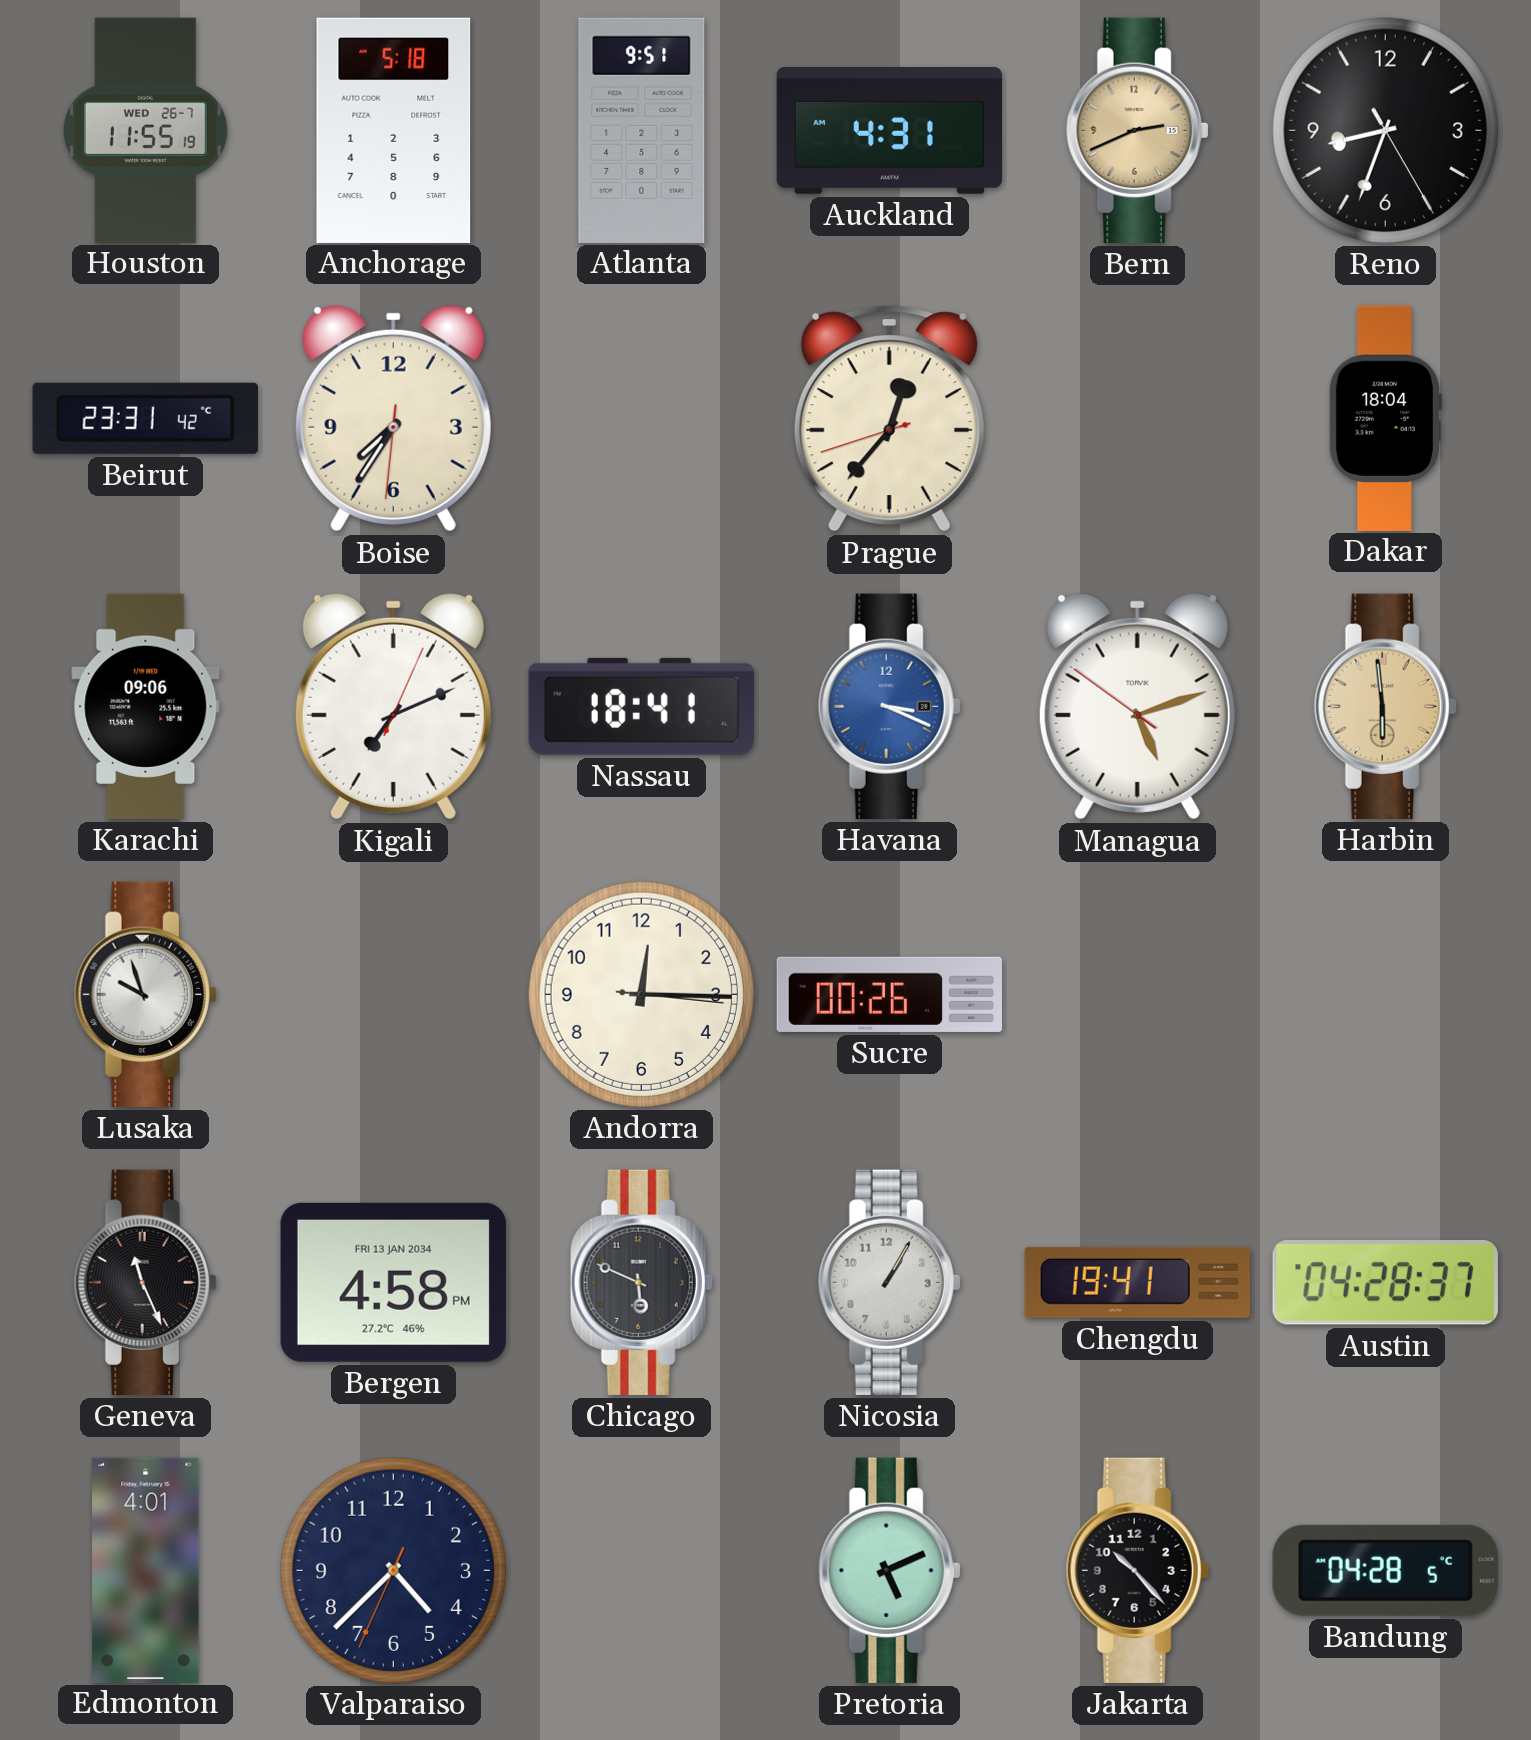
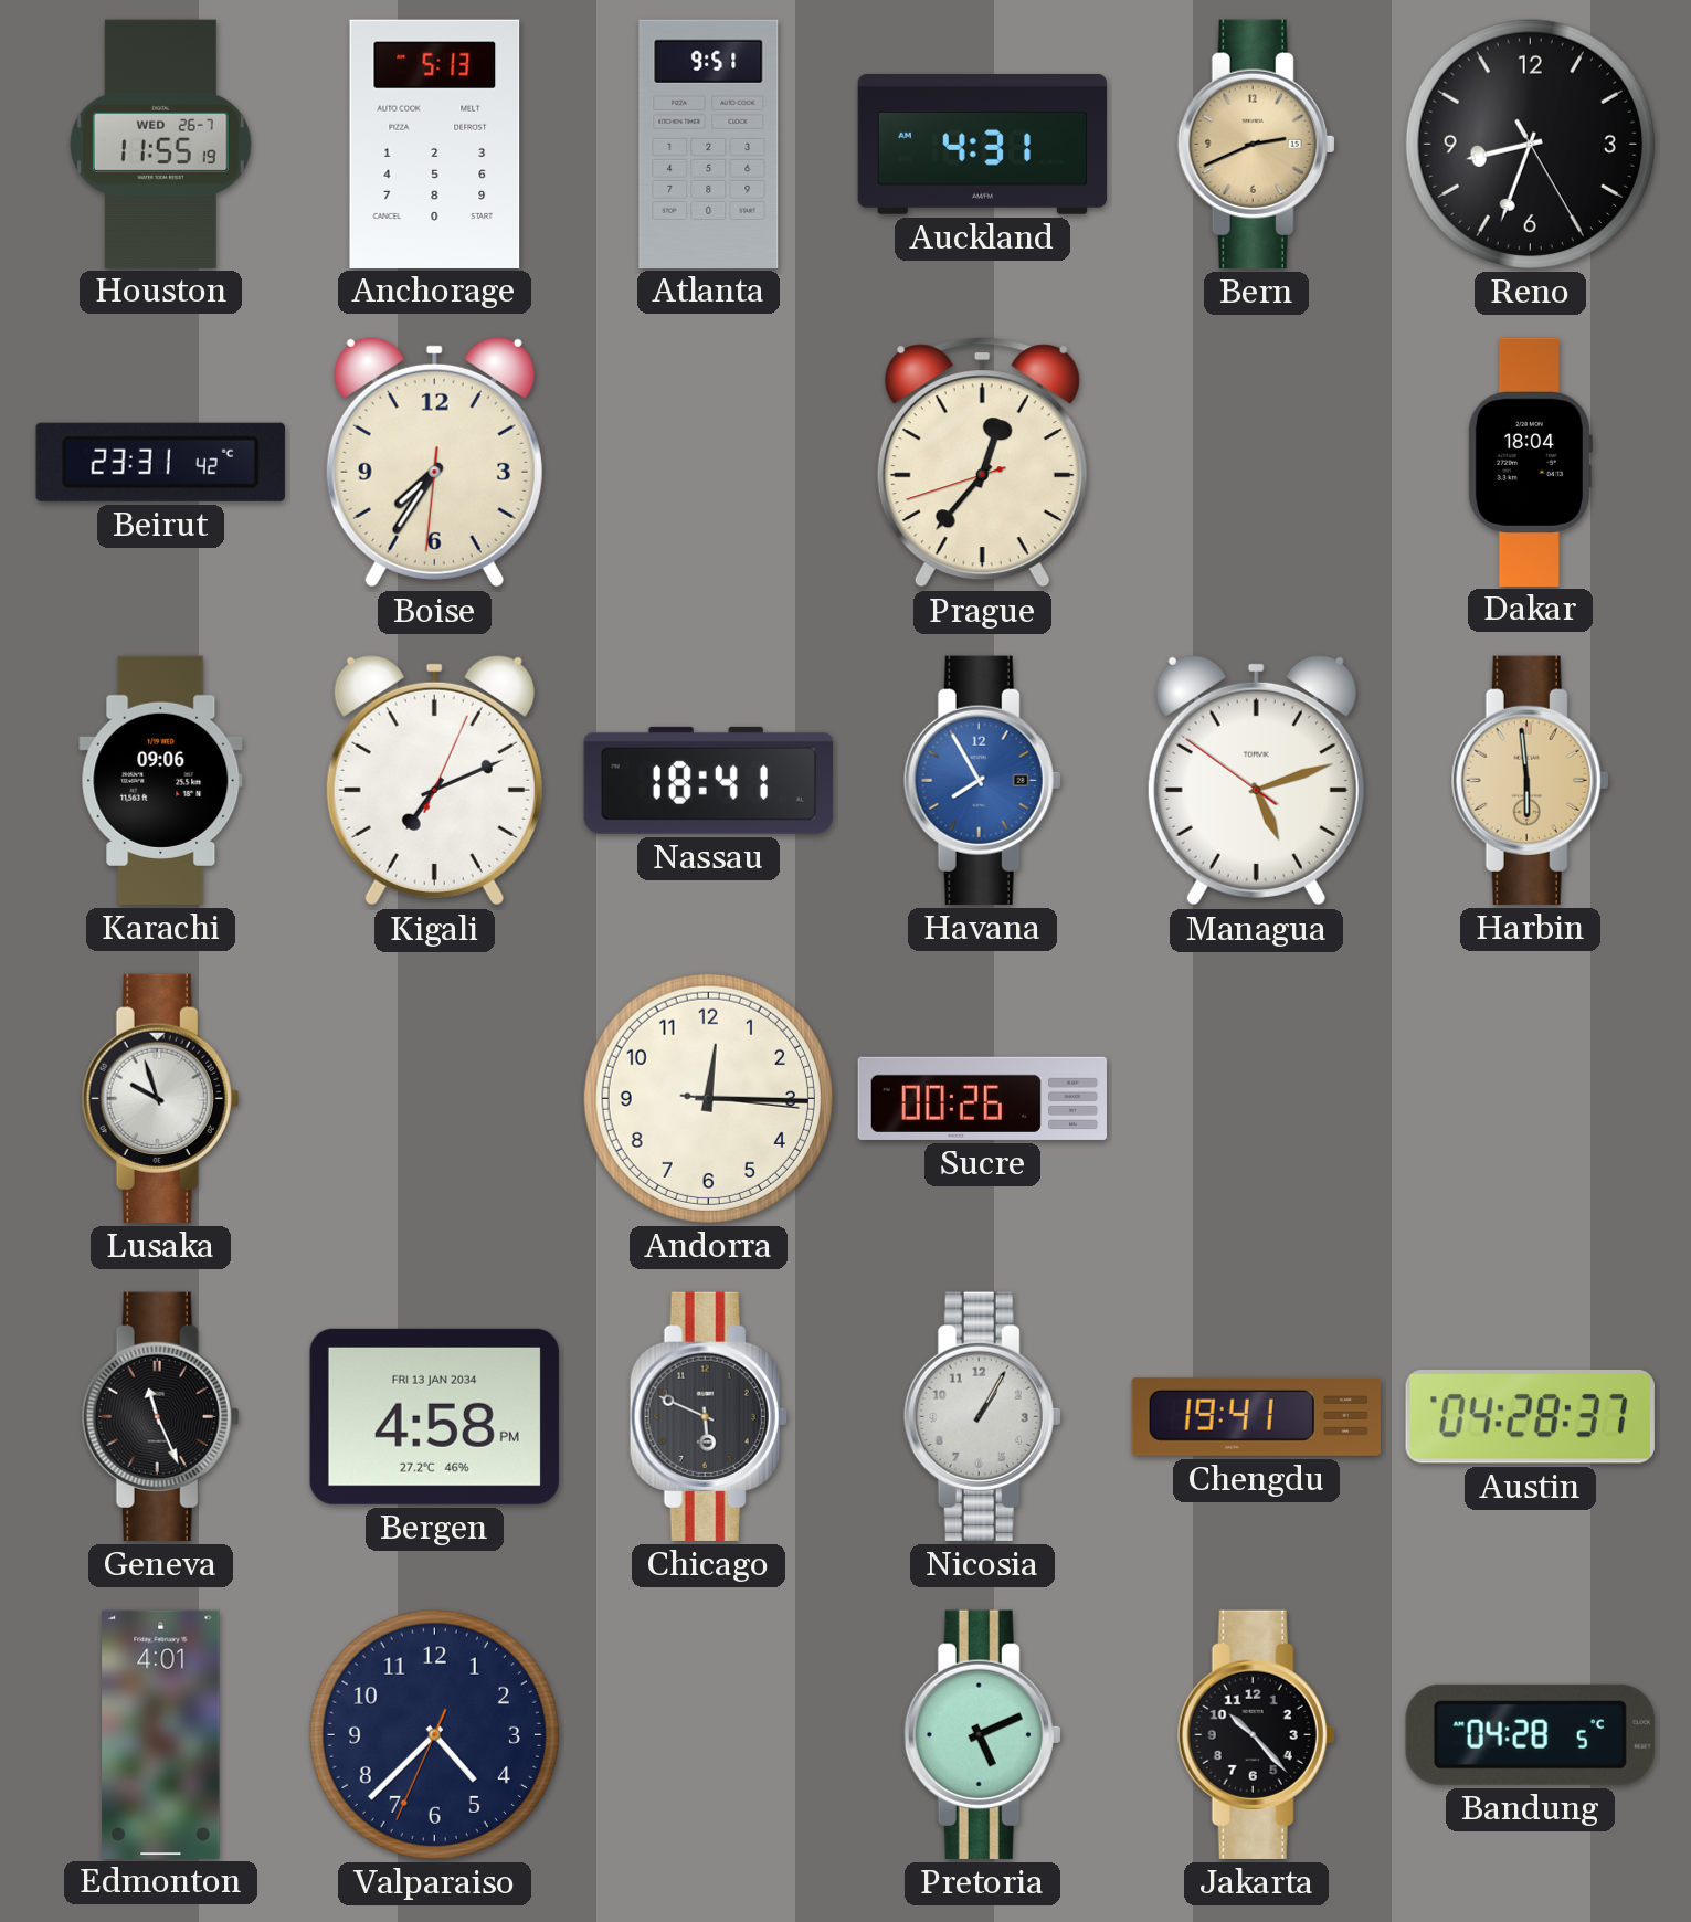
Anchorage: 5:18 -> 5:13 (435, 144)
Havana: 3:19 -> 7:55 (982, 780)
